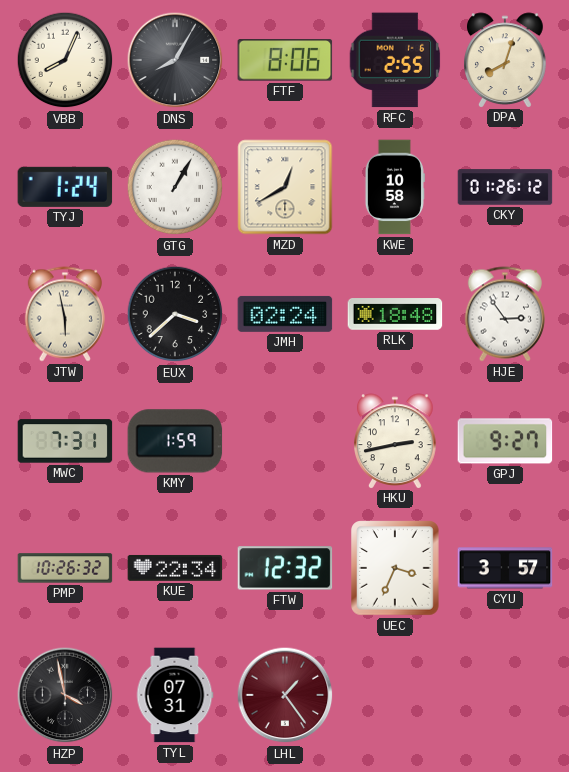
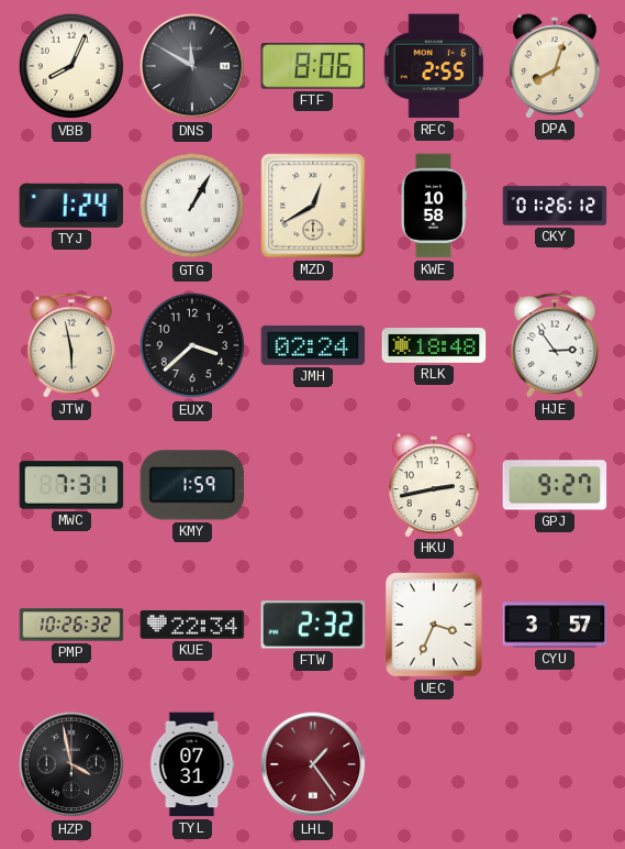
DNS: 8:05 -> 11:50 (192, 66)
FTW: 12:32 -> 2:32 (313, 625)
